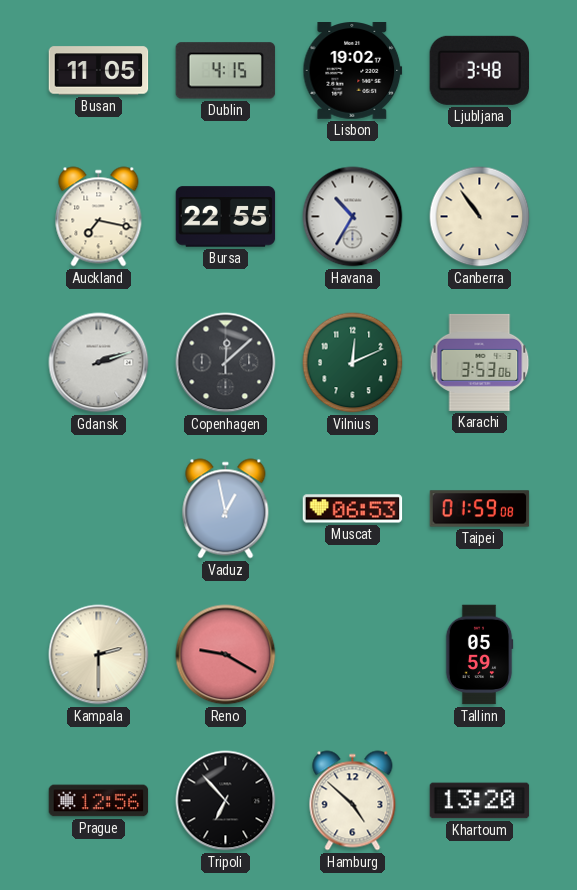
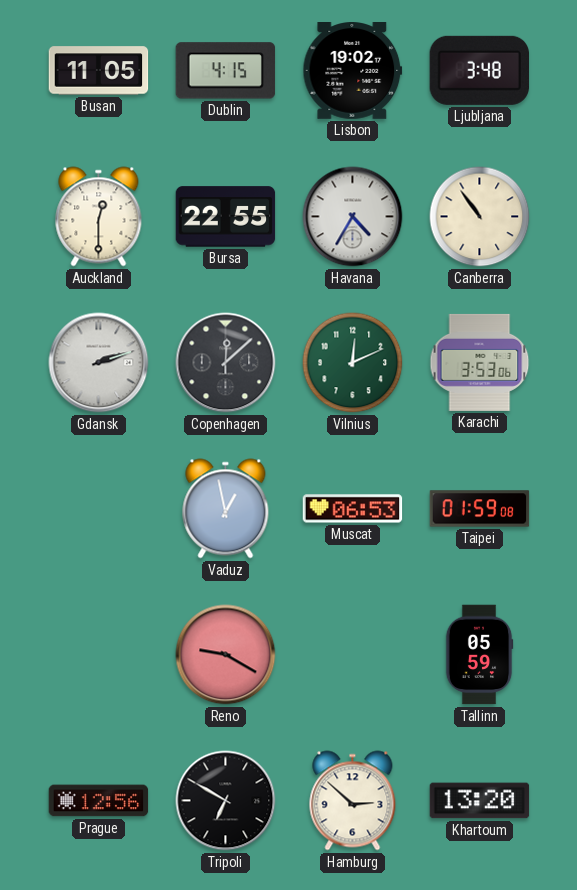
Auckland: 7:17 -> 12:30 (99, 217)
Havana: 10:35 -> 4:35 (353, 217)
Kampala: 2:30 -> none (99, 655)
Tripoli: 6:53 -> 6:50 (226, 801)
Hamburg: 4:52 -> 2:52 (353, 801)
